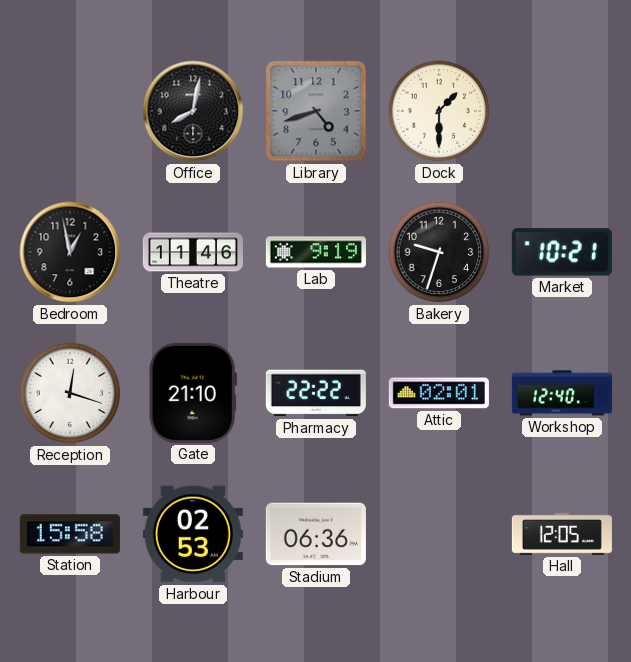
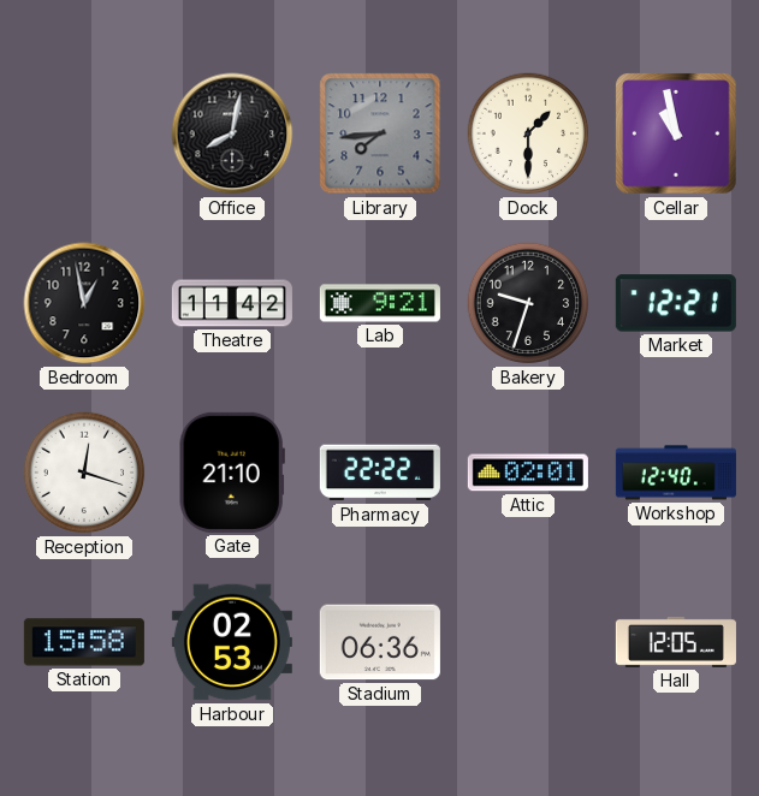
Library: 4:42 -> 7:44 (380, 133)
Cellar: none -> 10:58 (676, 133)
Theatre: 11:46 -> 11:42 (232, 303)
Lab: 9:19 -> 9:21 (380, 303)
Market: 10:21 -> 12:21 (676, 303)
